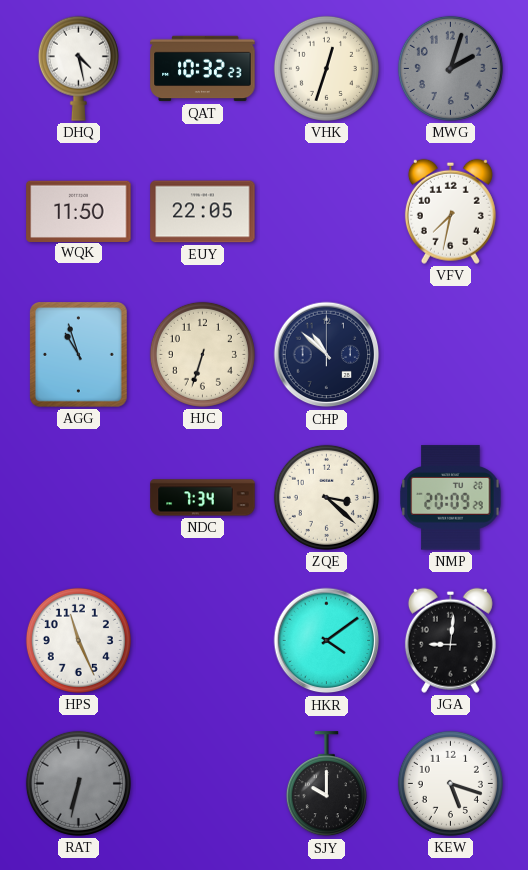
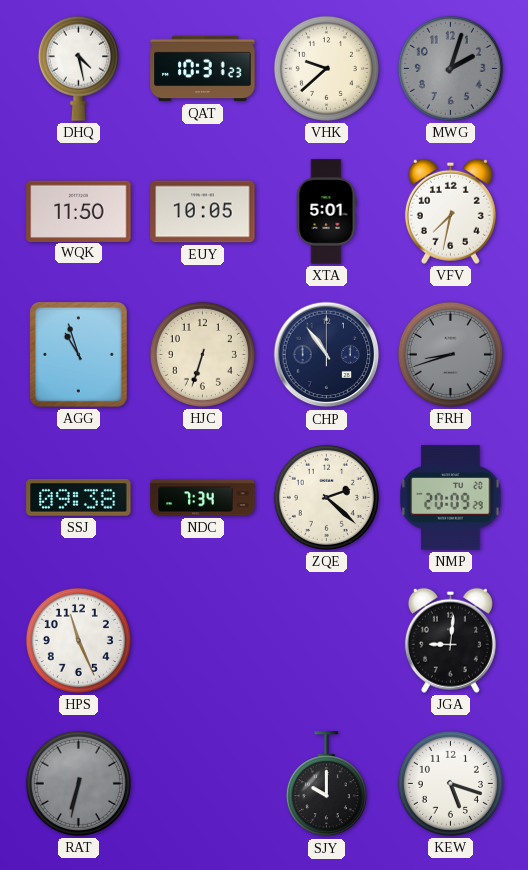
QAT: 10:32 -> 10:31 (203, 69)
VHK: 12:33 -> 9:38 (326, 68)
EUY: 22:05 -> 10:05 (203, 212)
XTA: none -> 5:01 (326, 212)
CHP: 10:52 -> 10:54 (327, 355)
FRH: none -> 8:42 (450, 354)
SSJ: none -> 09:38 (79, 498)
ZQE: 3:22 -> 2:22 (326, 497)
HKR: 4:09 -> none (327, 641)
